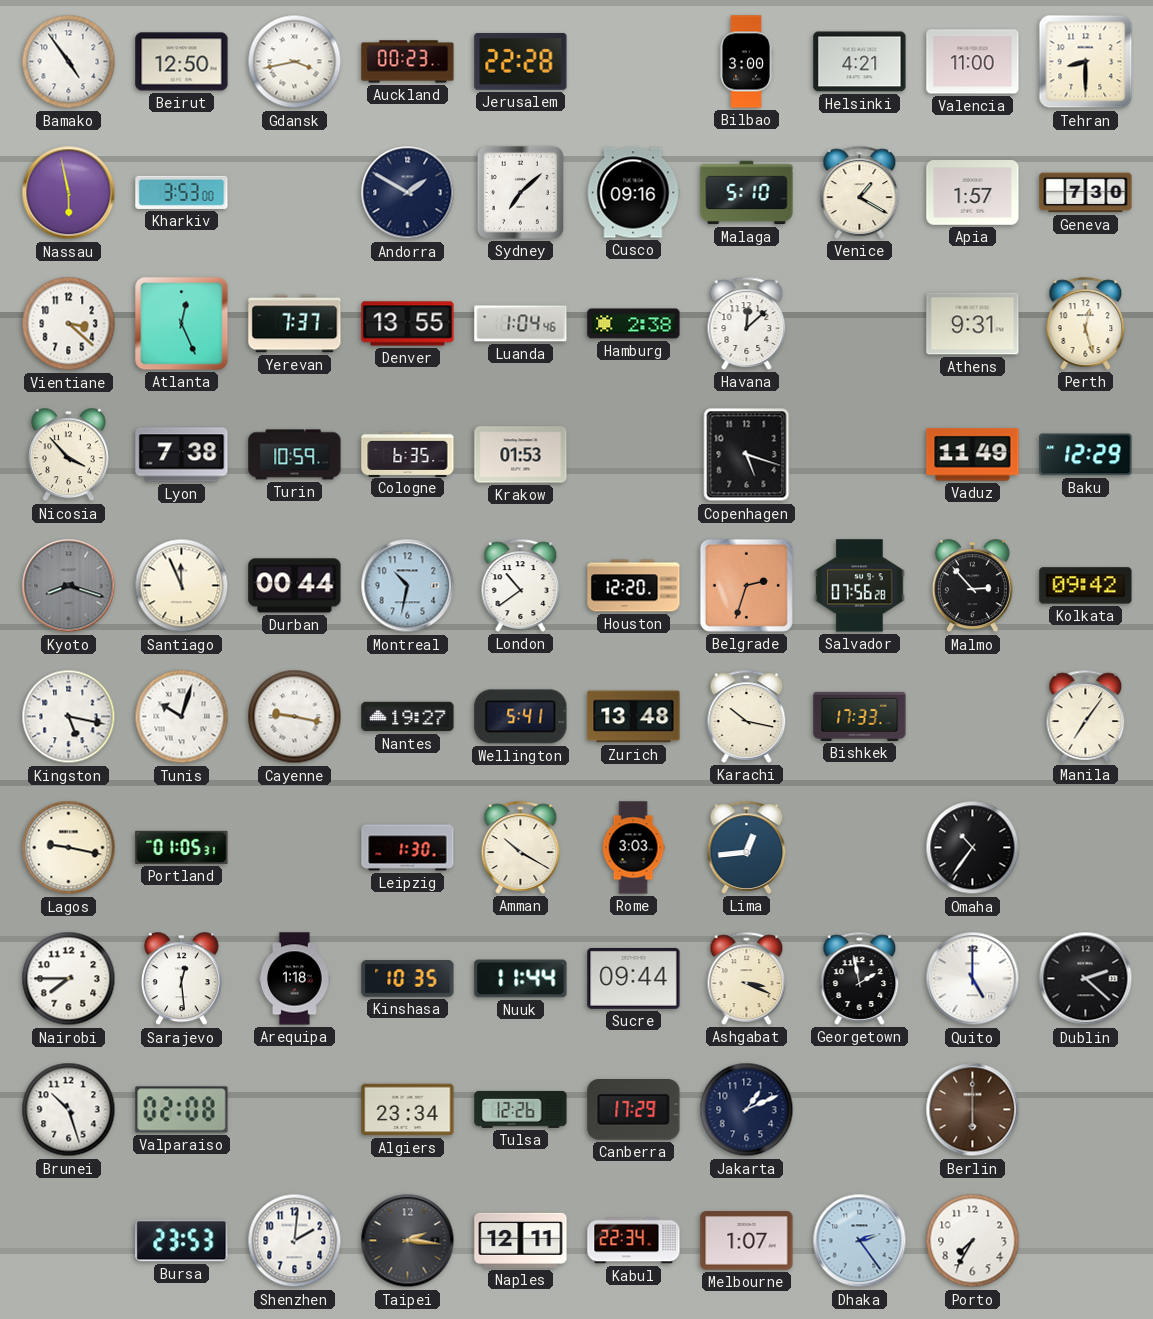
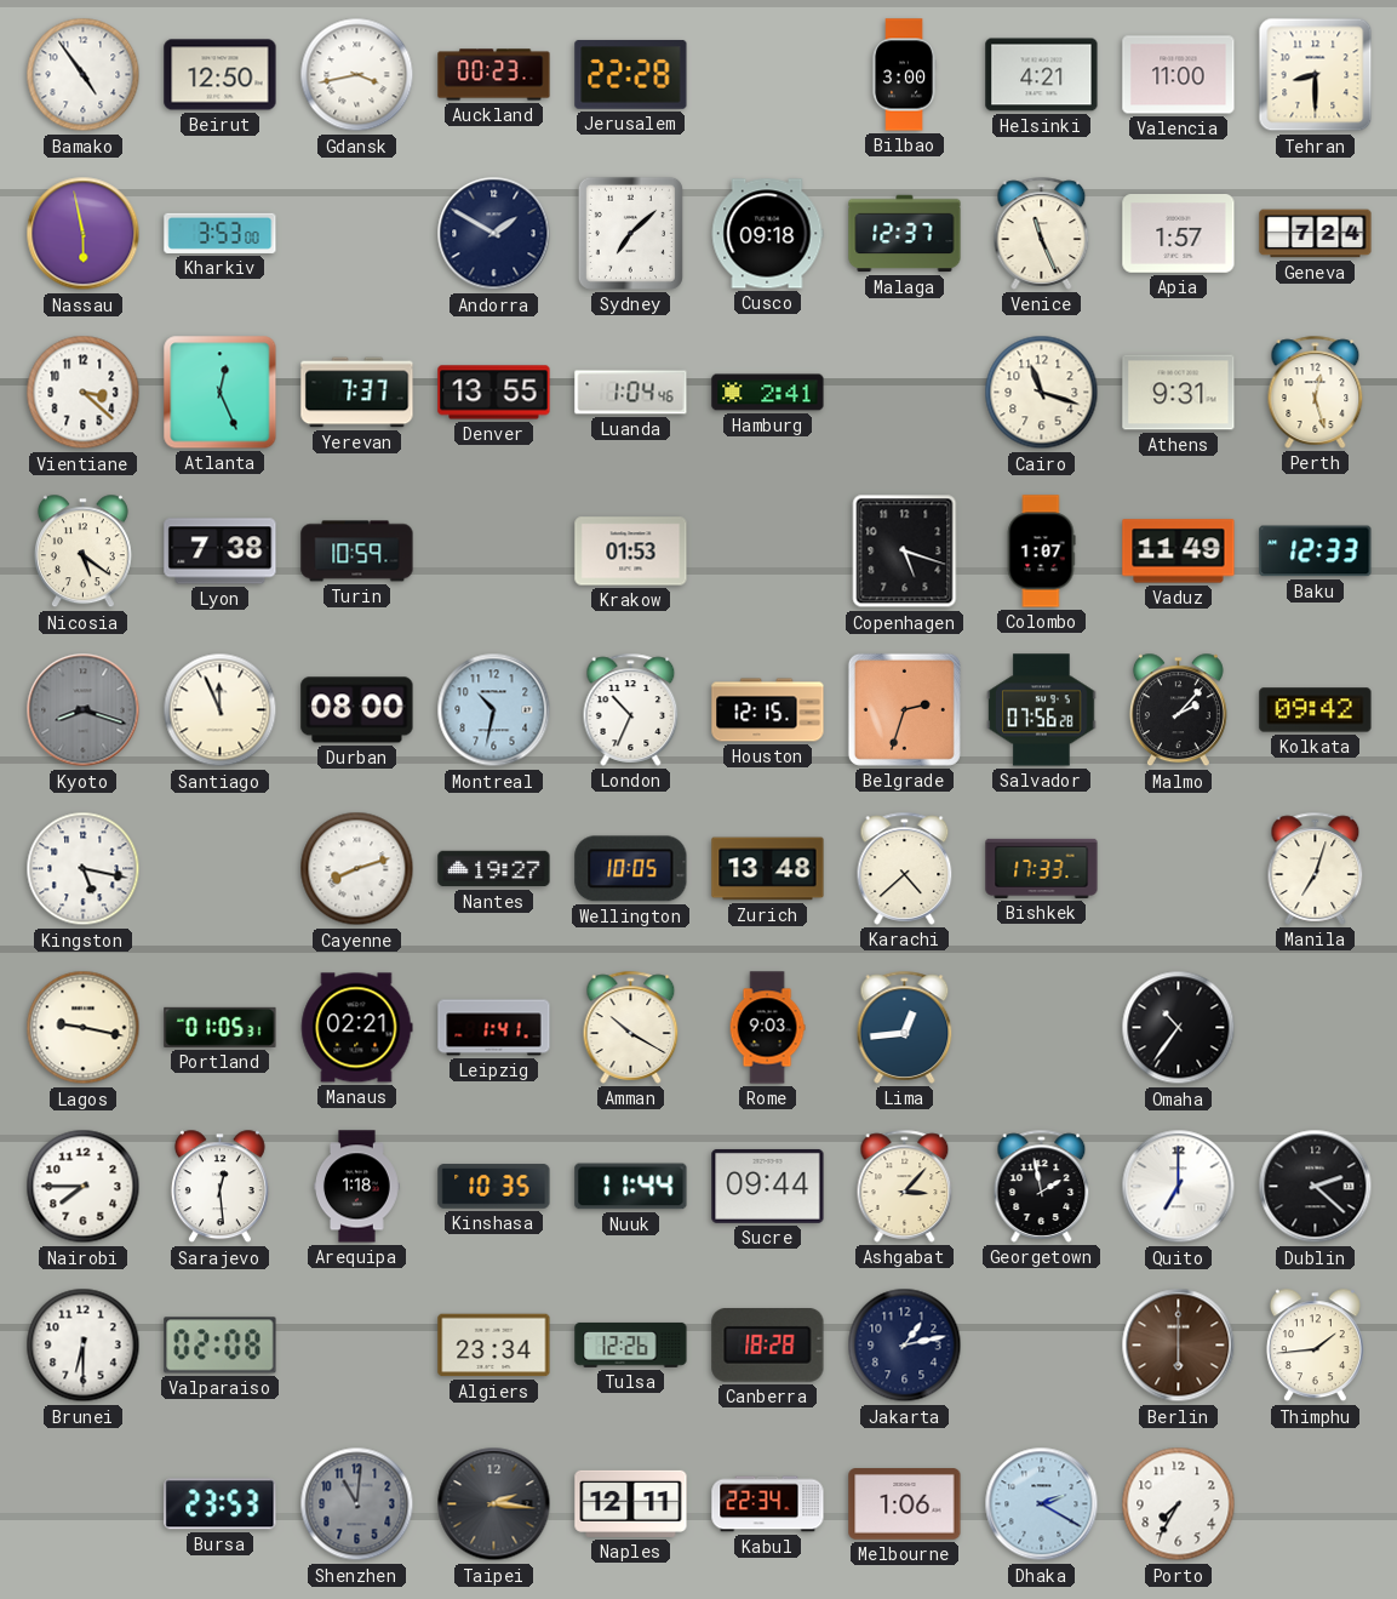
Cusco: 09:16 -> 09:18 (767, 234)
Malaga: 5:10 -> 12:37 (905, 234)
Venice: 1:20 -> 11:26 (1042, 233)
Geneva: 7:30 -> 7:24 (1316, 234)
Hamburg: 2:38 -> 2:41 (768, 393)
Havana: 12:08 -> none (747, 323)
Cairo: none -> 11:18 (1042, 393)
Nicosia: 3:53 -> 5:21 (82, 552)
Cologne: 6:35 -> none (408, 454)
Colombo: none -> 1:07 (1041, 552)
Baku: 12:29 -> 12:33 (1316, 552)
Durban: 00:44 -> 08:00 (357, 710)
London: 10:39 -> 10:34 (631, 709)
Houston: 12:20 -> 12:15 (768, 710)
Malmo: 2:53 -> 2:07 (1178, 710)
Tunis: 10:03 -> none (182, 717)
Cayenne: 9:17 -> 8:12 (357, 869)
Wellington: 5:41 -> 10:05 (631, 869)
Karachi: 10:17 -> 4:38 (905, 868)
Manila: 7:06 -> 7:03 (1316, 868)
Manaus: none -> 02:21 (357, 1028)
Leipzig: 1:30 -> 1:41 (494, 1028)
Rome: 3:03 -> 9:03 (767, 1028)
Ashgabat: 3:19 -> 3:07 (905, 1186)
Quito: 5:00 -> 7:00 (1179, 1187)
Brunei: 10:27 -> 6:30 (84, 1346)
Canberra: 17:29 -> 18:28 (768, 1346)
Jakarta: 1:11 -> 1:13 (905, 1346)
Thimphu: none -> 1:44 (1315, 1346)
Shenzhen: 2:01 -> 11:01 (357, 1504)
Shenzhen dial: white -> grey (357, 1504)
Melbourne: 1:07 -> 1:06 (905, 1504)
Dhaka: 2:24 -> 2:20 (1042, 1504)
